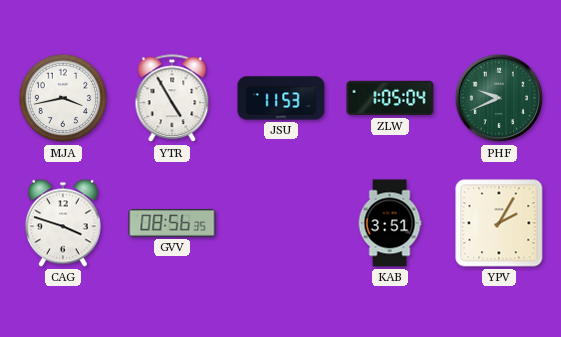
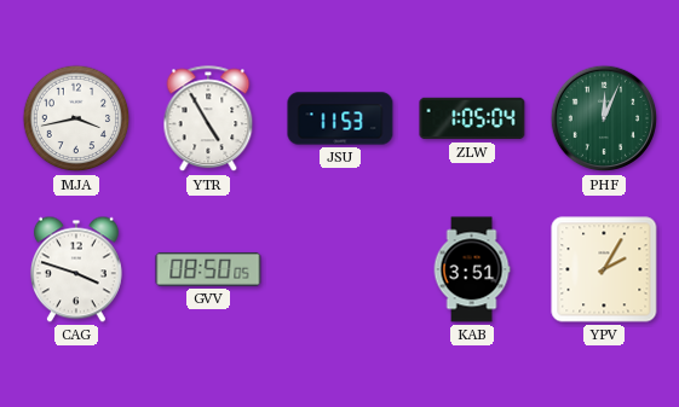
PHF: 9:41 -> 12:04 (604, 118)
GVV: 08:56 -> 08:50 (208, 269)
